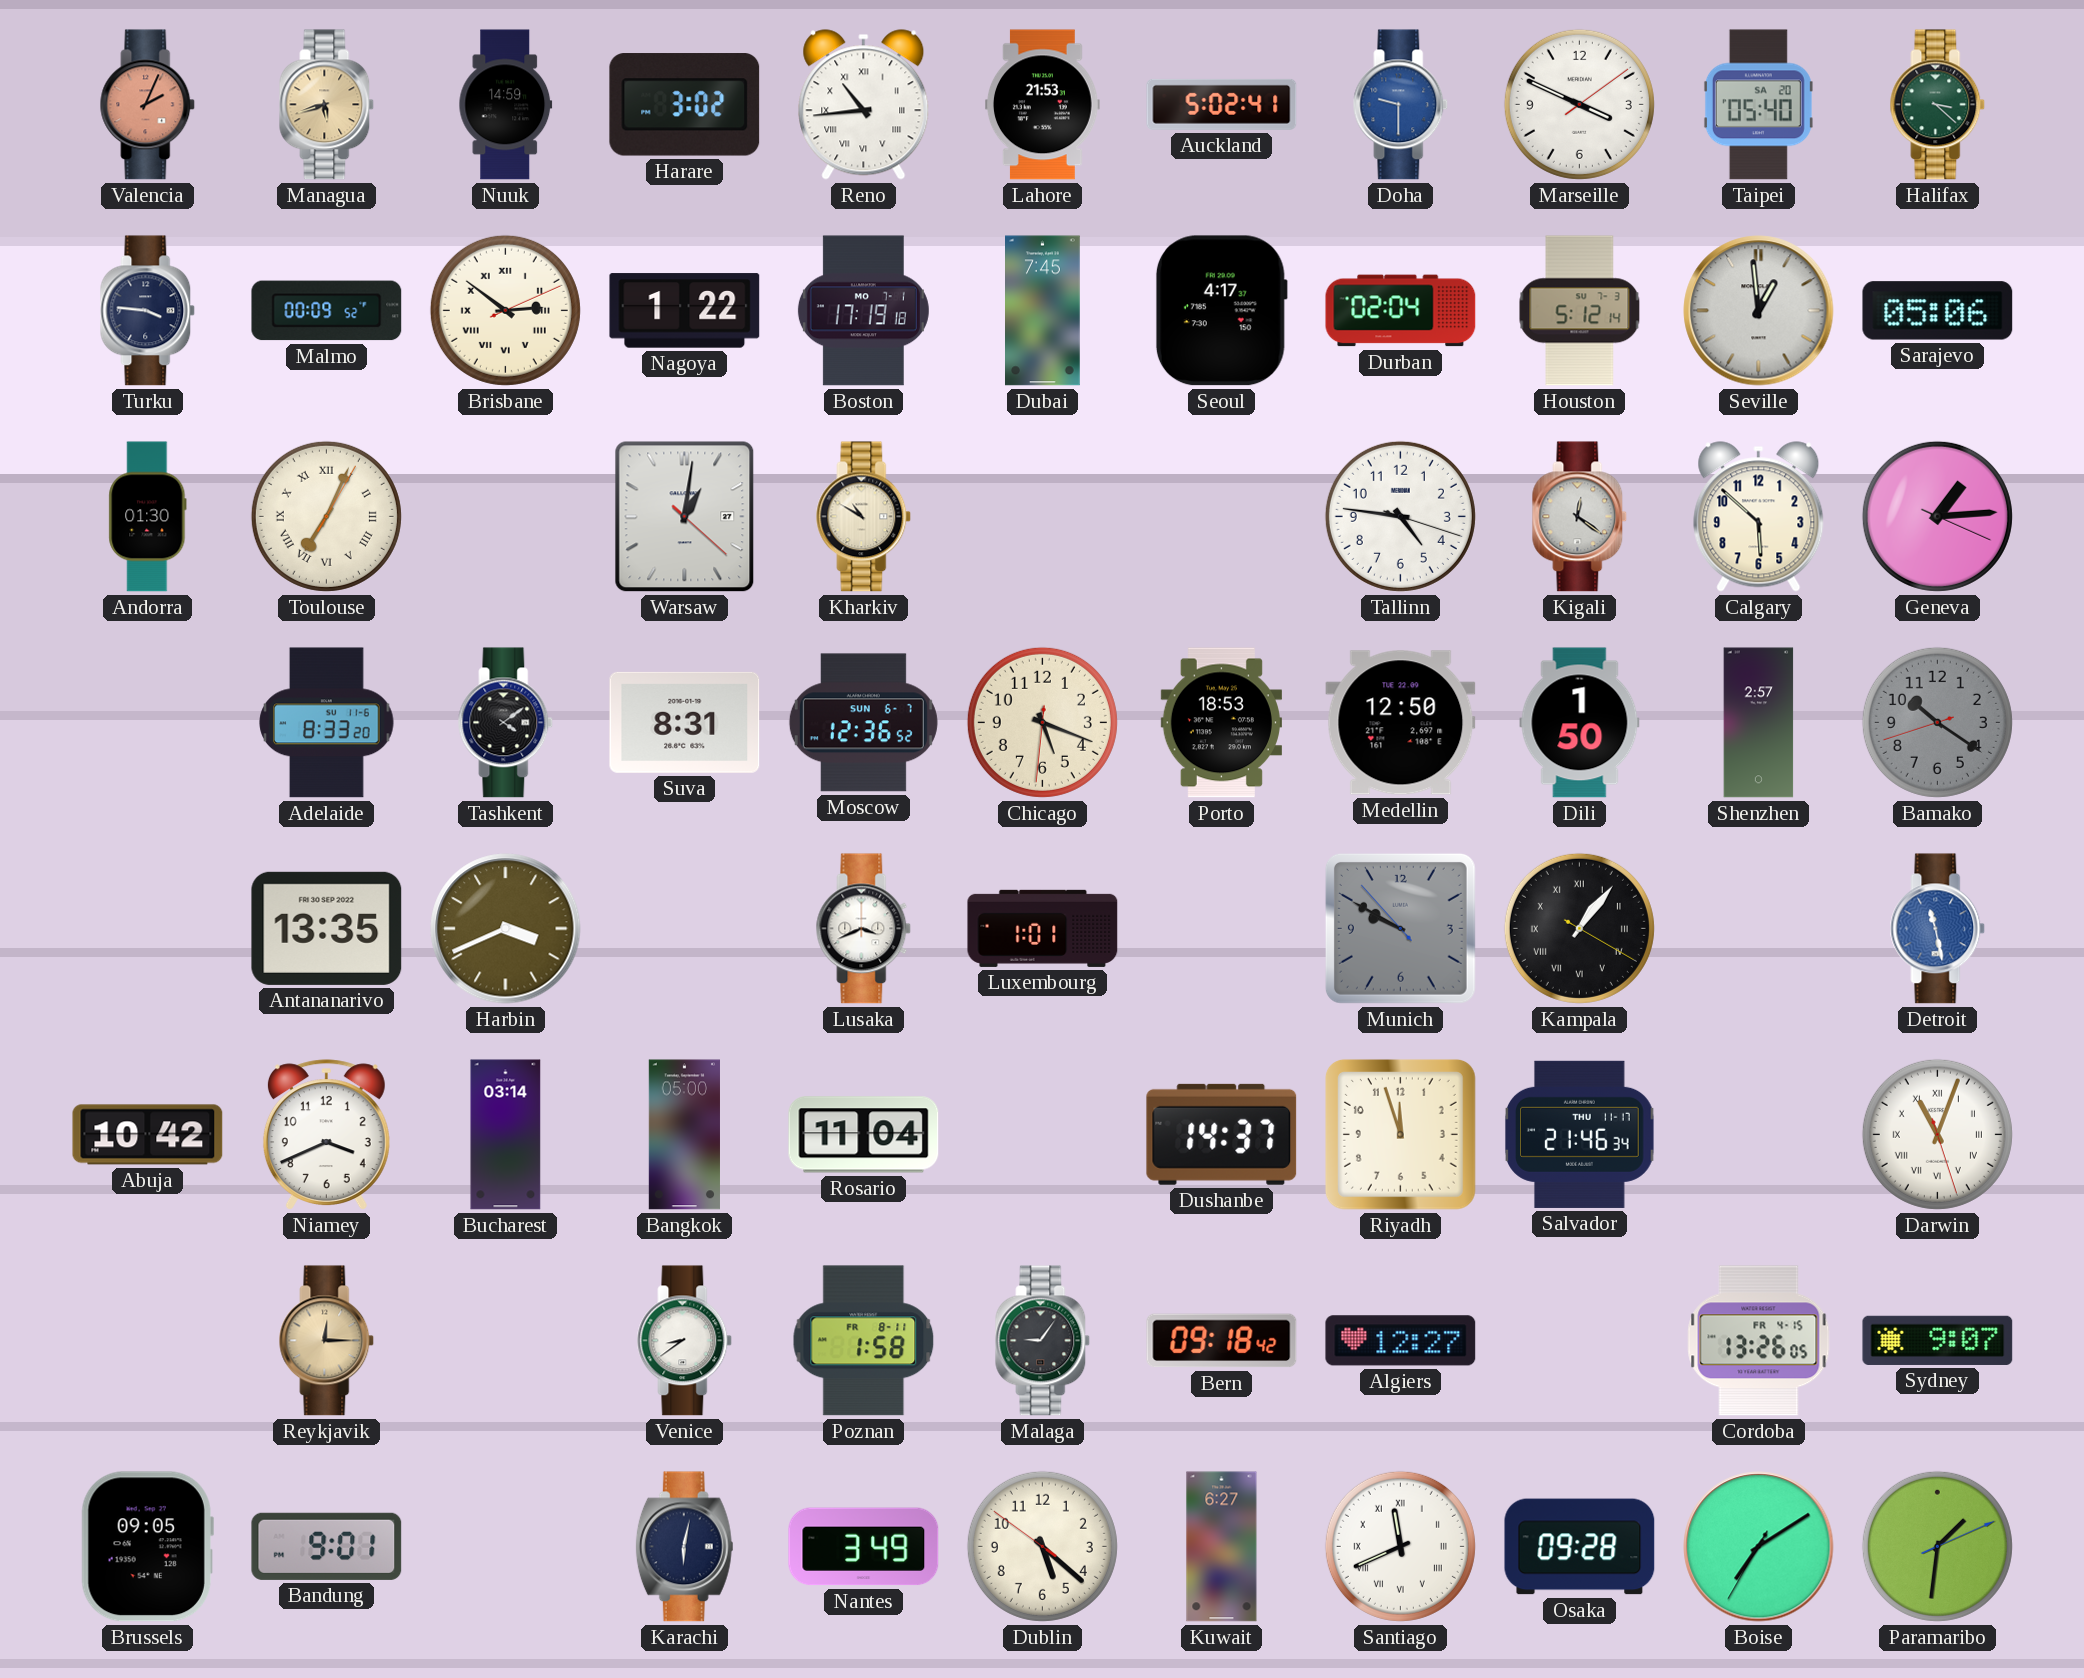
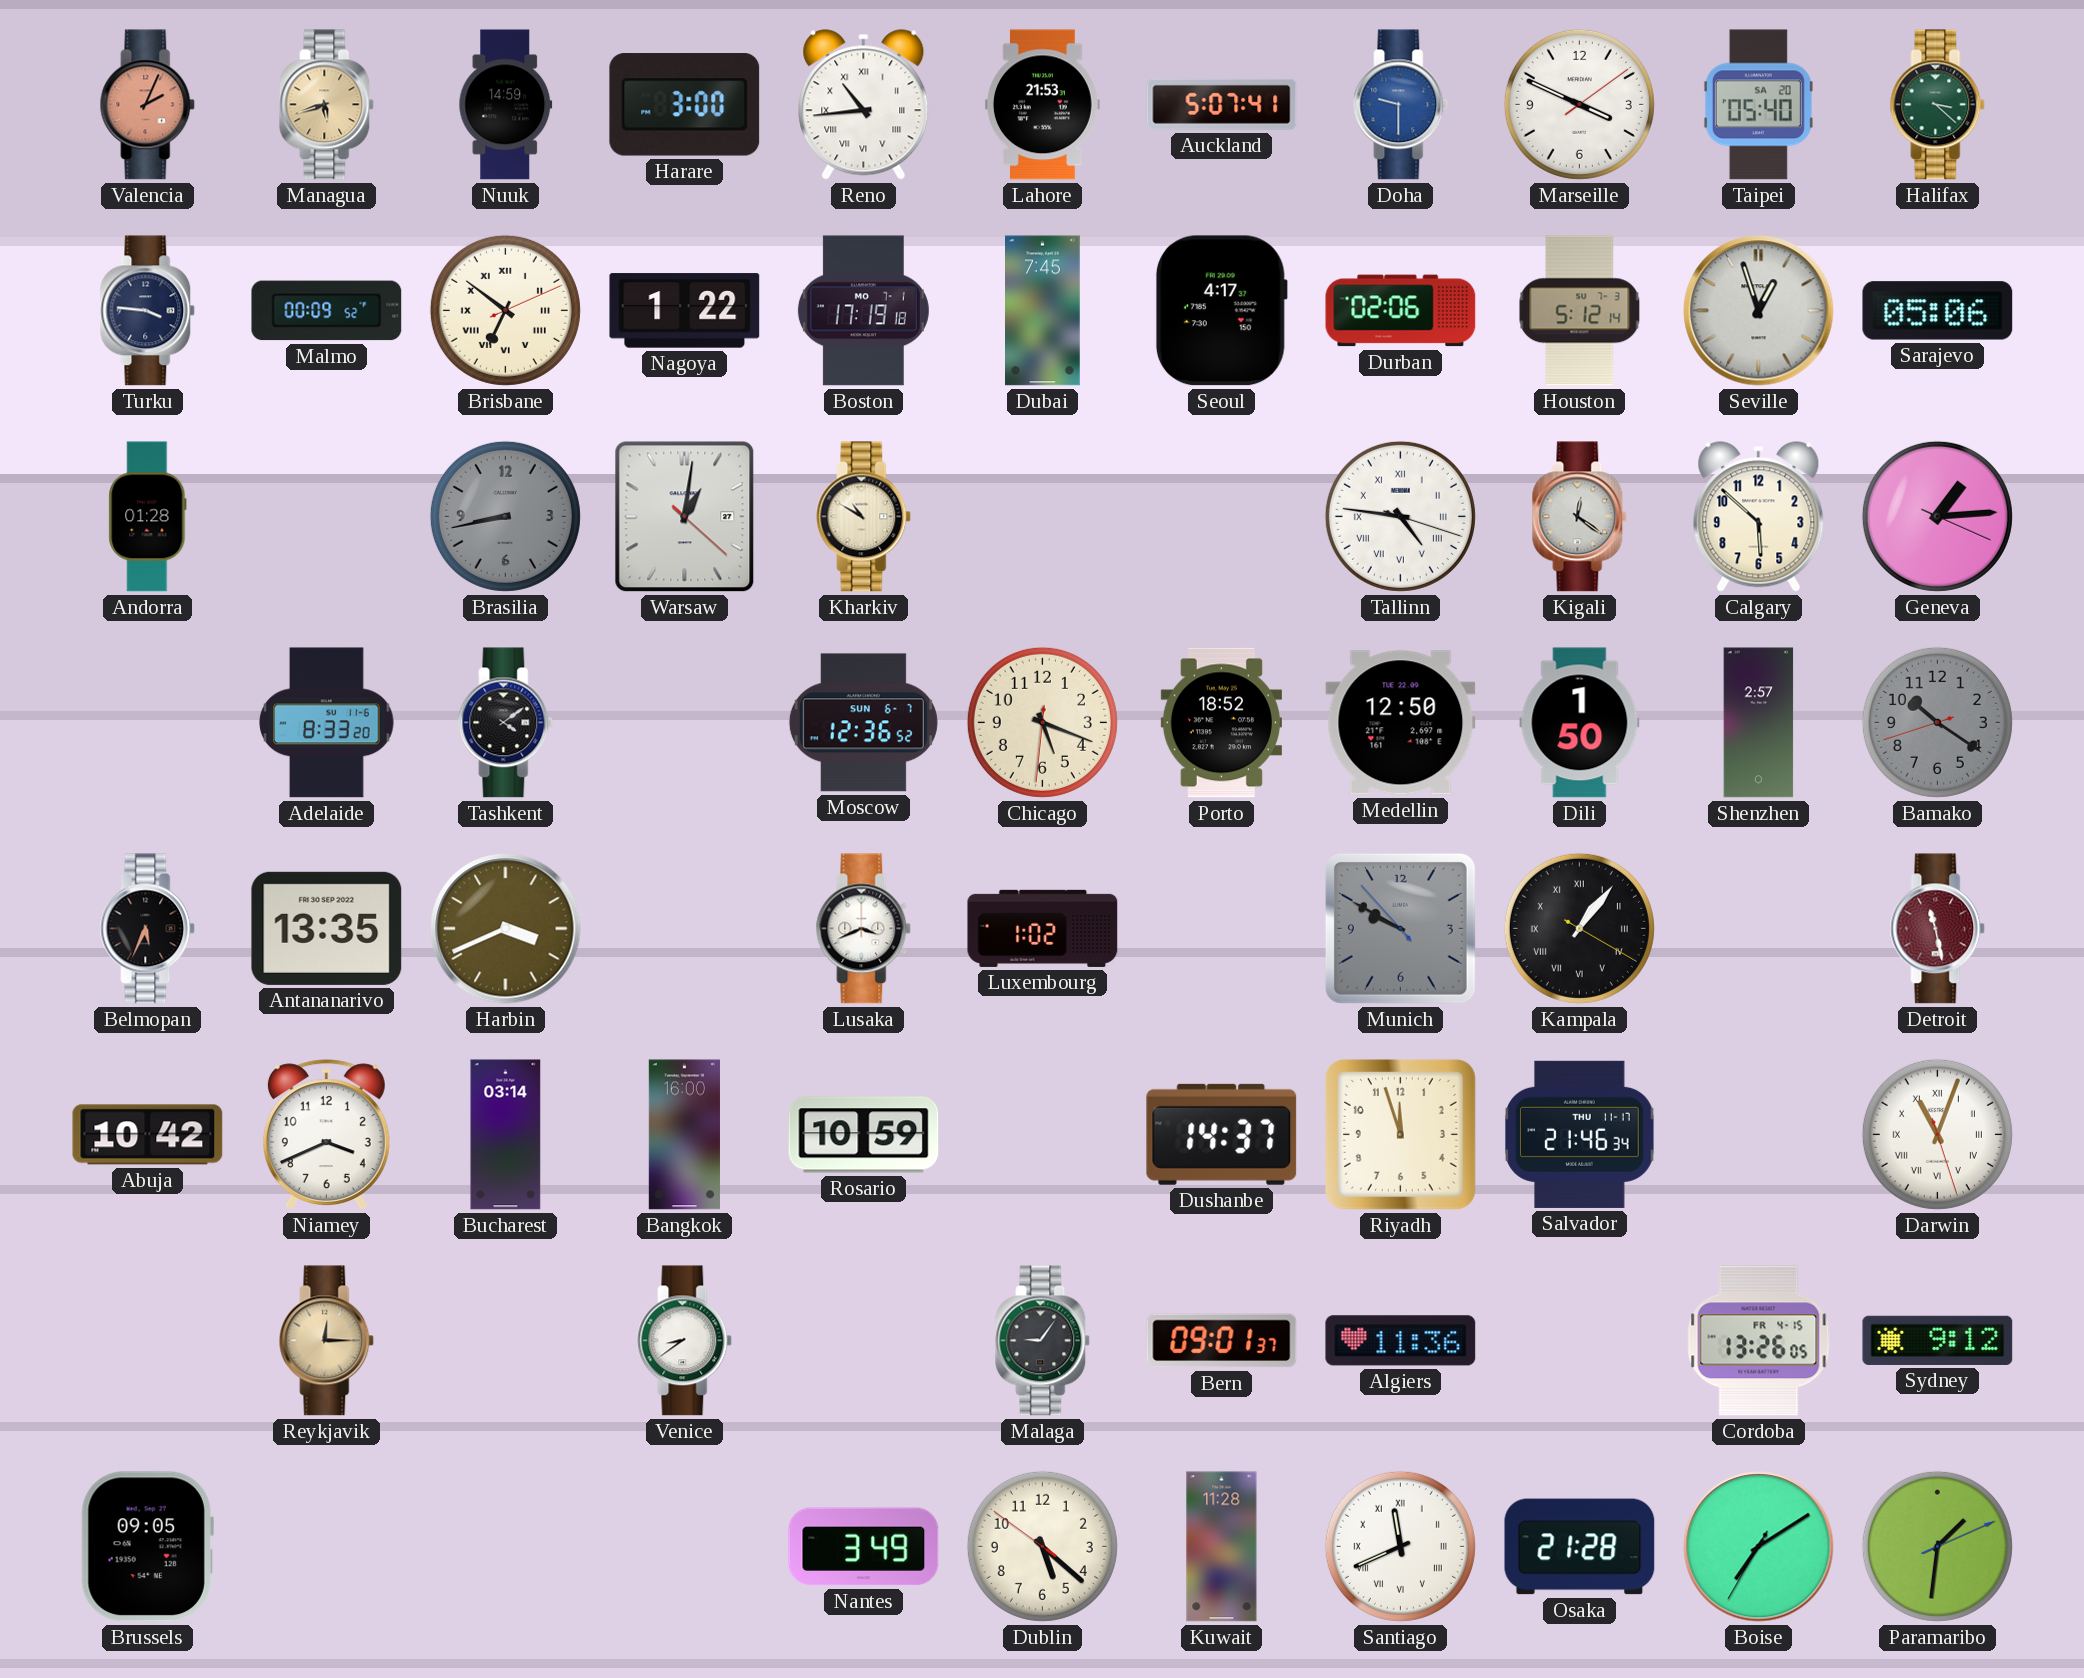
Harare: 3:02 -> 3:00 (685, 105)
Auckland: 5:02 -> 5:07 (1222, 104)
Brisbane: 2:51 -> 6:51 (505, 310)
Durban: 02:04 -> 02:06 (1401, 311)
Seville: 12:59 -> 12:57 (1759, 311)
Andorra: 01:30 -> 01:28 (148, 517)
Toulouse: 7:04 -> none (326, 516)
Brasilia: none -> 8:43 (505, 516)
Tallinn numerals: Arabic -> Roman (1400, 516)
Suva: 8:31 -> none (685, 722)
Porto: 18:53 -> 18:52 (1221, 723)
Belmopan: none -> 5:34 (148, 929)
Luxembourg: 1:01 -> 1:02 (1043, 928)
Detroit dial: blue -> burgundy (1938, 929)
Bangkok: 05:00 -> 16:00 (684, 1135)
Rosario: 11:04 -> 10:59 (864, 1135)
Poznan: 1:58 -> none (864, 1341)
Bern: 09:18 -> 09:01 (1222, 1341)
Algiers: 12:27 -> 11:36 (1401, 1341)
Sydney: 9:07 -> 9:12 (1938, 1340)
Bandung: 9:01 -> none (327, 1546)
Karachi: 6:02 -> none (684, 1547)
Kuwait: 6:27 -> 11:28 (1222, 1547)
Osaka: 09:28 -> 21:28 (1580, 1547)
